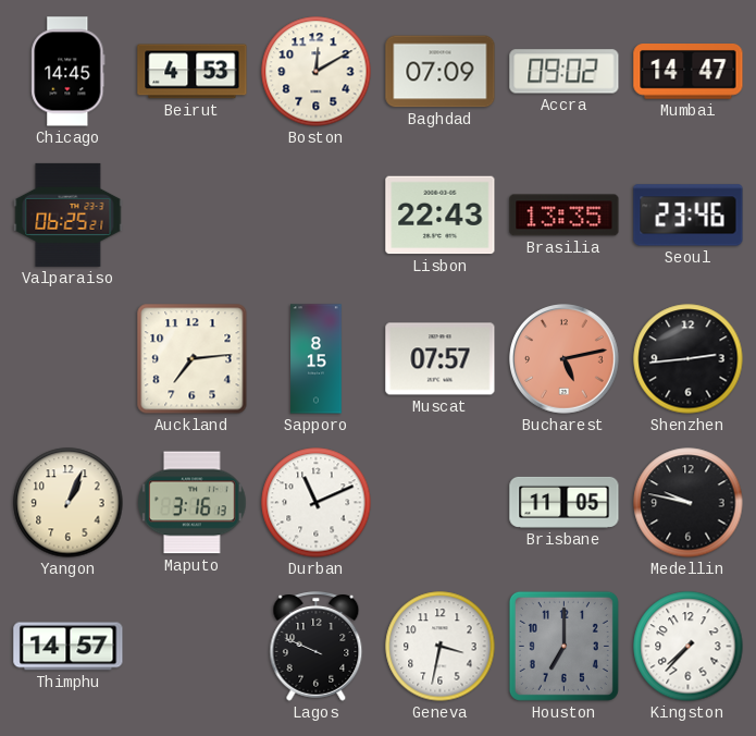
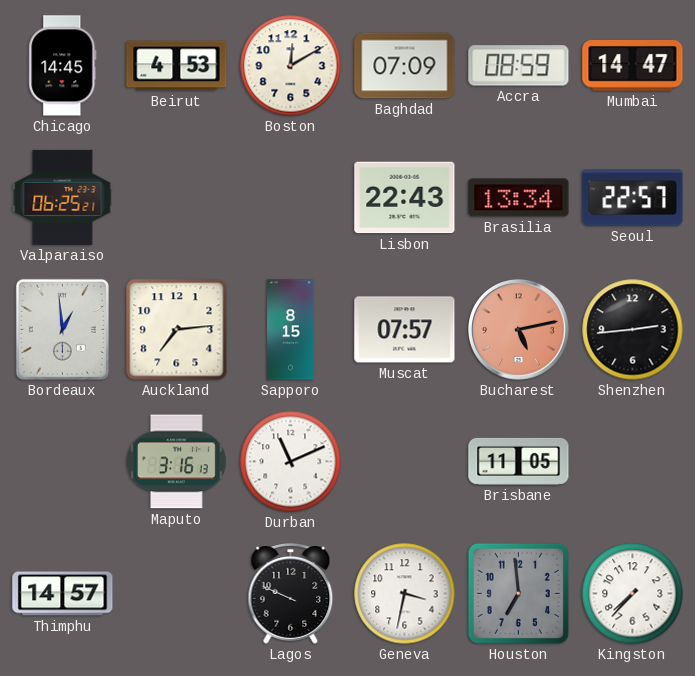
Accra: 09:02 -> 08:59 (519, 66)
Brasilia: 13:35 -> 13:34 (519, 198)
Seoul: 23:46 -> 22:57 (633, 198)
Bordeaux: none -> 12:59 (62, 329)
Yangon: 1:04 -> none (69, 503)
Medellin: 9:47 -> none (689, 503)
Houston: 7:00 -> 6:59 (518, 593)
